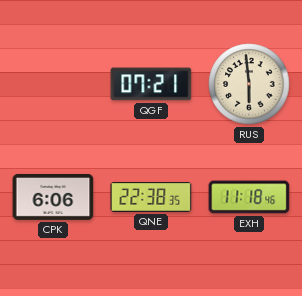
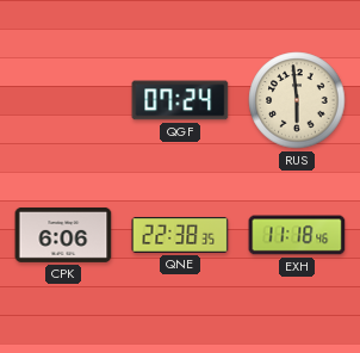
QGF: 07:21 -> 07:24 (180, 100)
